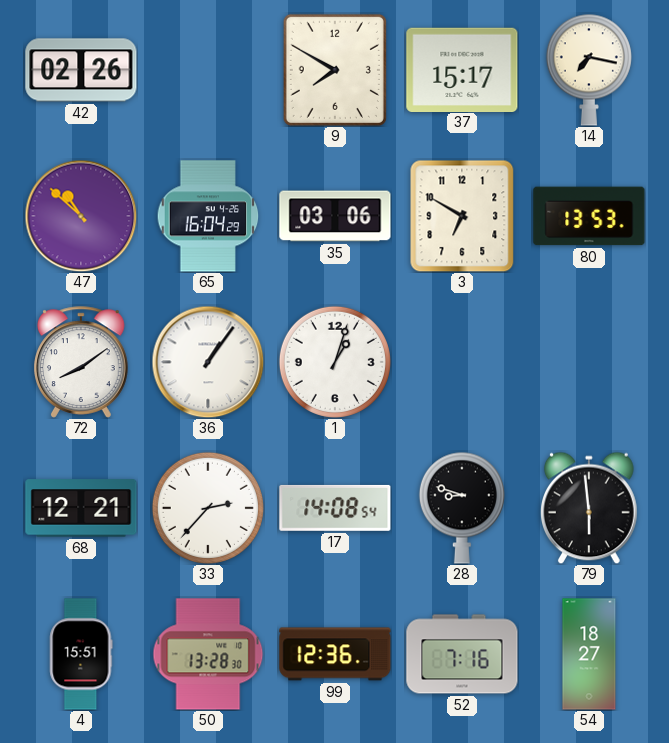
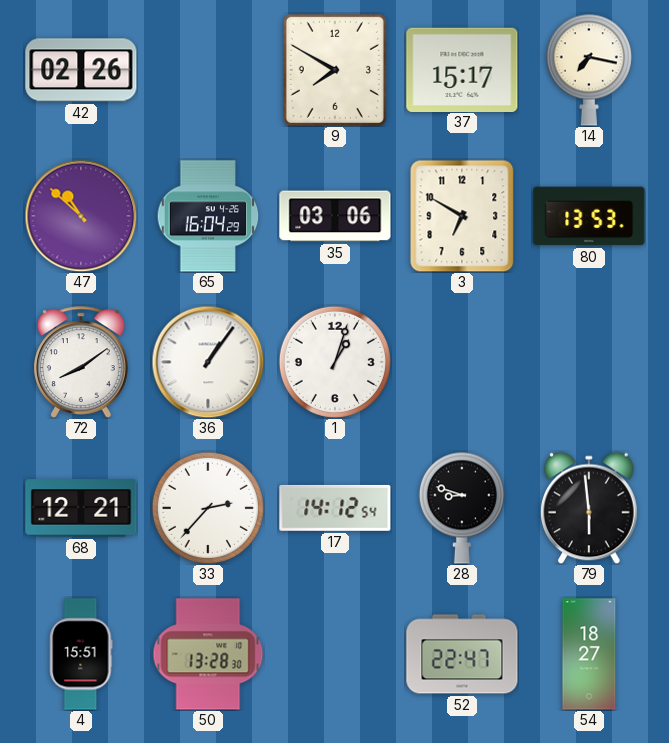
17: 14:08 -> 14:12 (335, 508)
99: 12:36 -> none (335, 654)
52: 7:16 -> 22:47 (462, 654)
